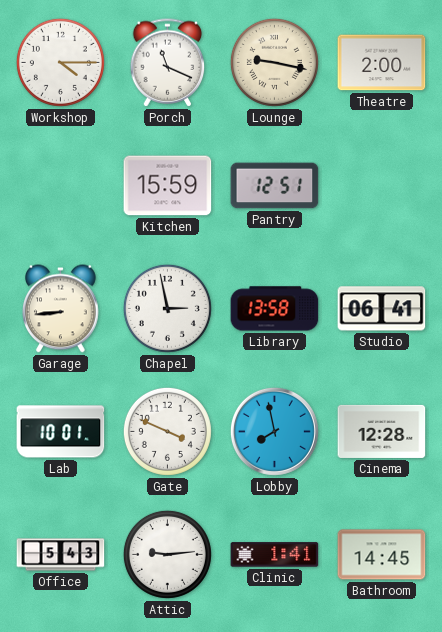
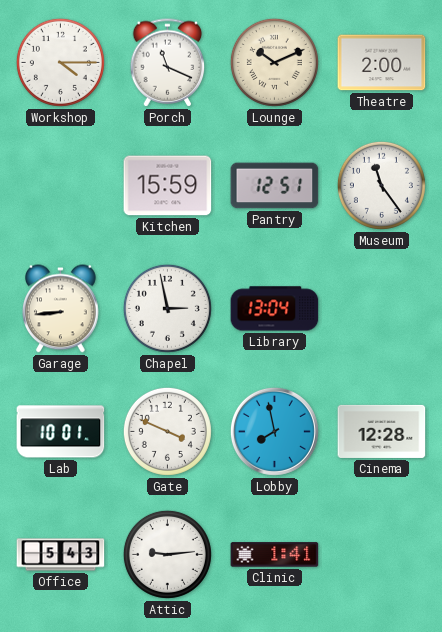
Lounge: 9:17 -> 10:11 (274, 62)
Museum: none -> 11:24 (381, 185)
Library: 13:58 -> 13:04 (275, 309)
Studio: 06:41 -> none (382, 309)
Bathroom: 14:45 -> none (382, 555)
